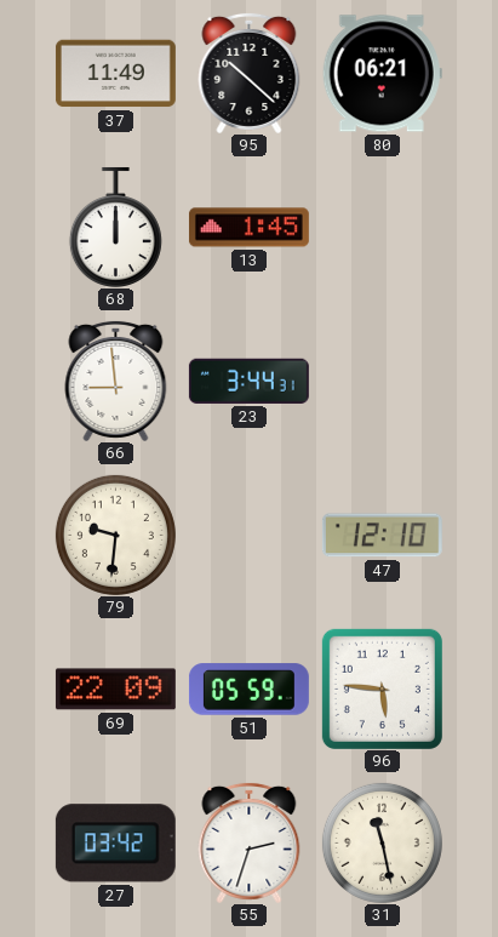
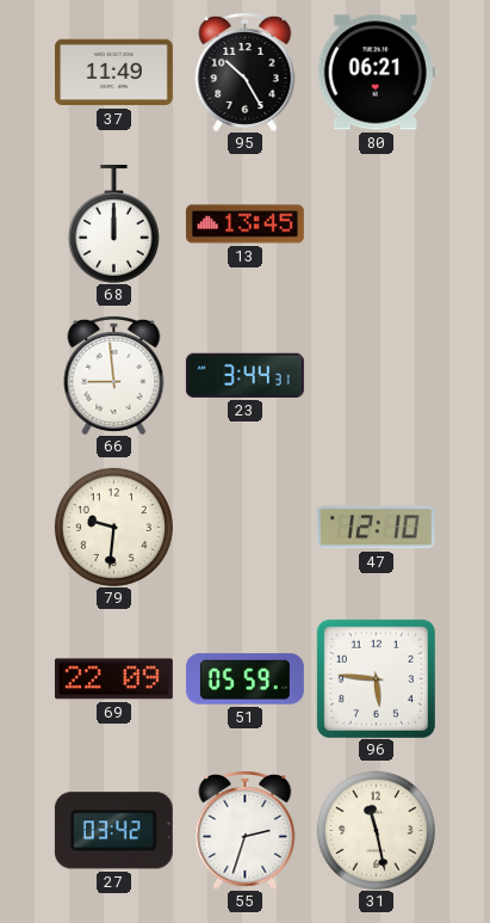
95: 10:22 -> 10:25 (246, 72)
13: 1:45 -> 13:45 (244, 224)
